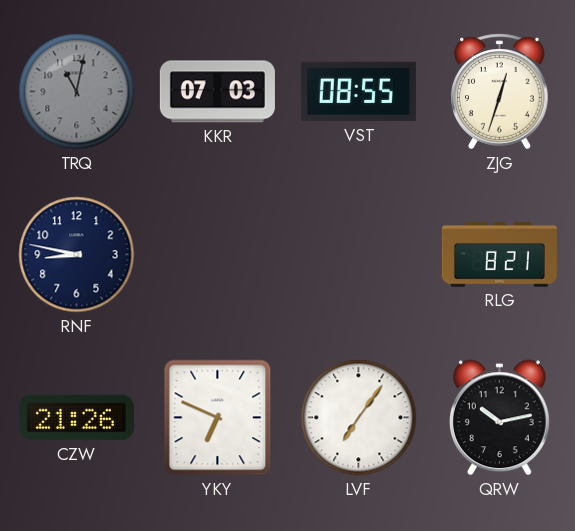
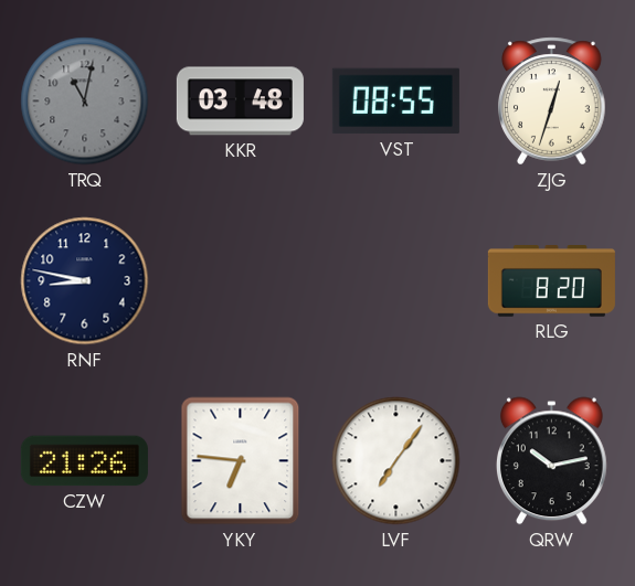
KKR: 07:03 -> 03:48 (240, 102)
RLG: 8:21 -> 8:20 (551, 281)
YKY: 6:49 -> 6:46 (241, 461)
